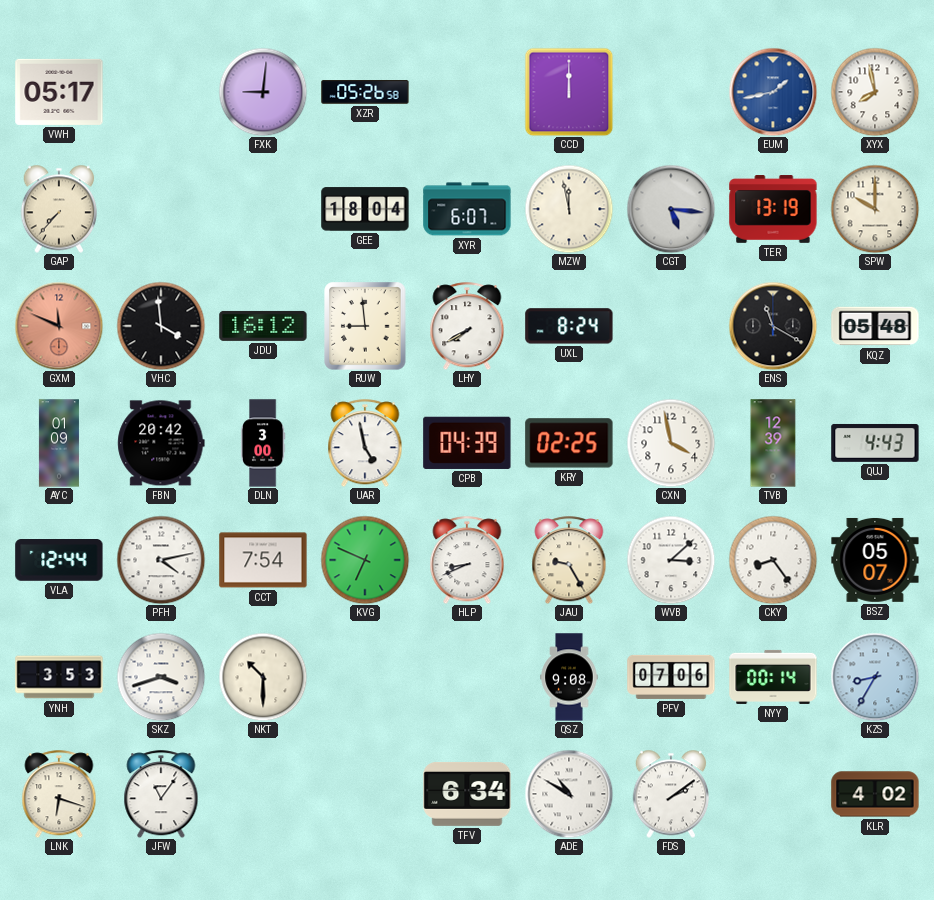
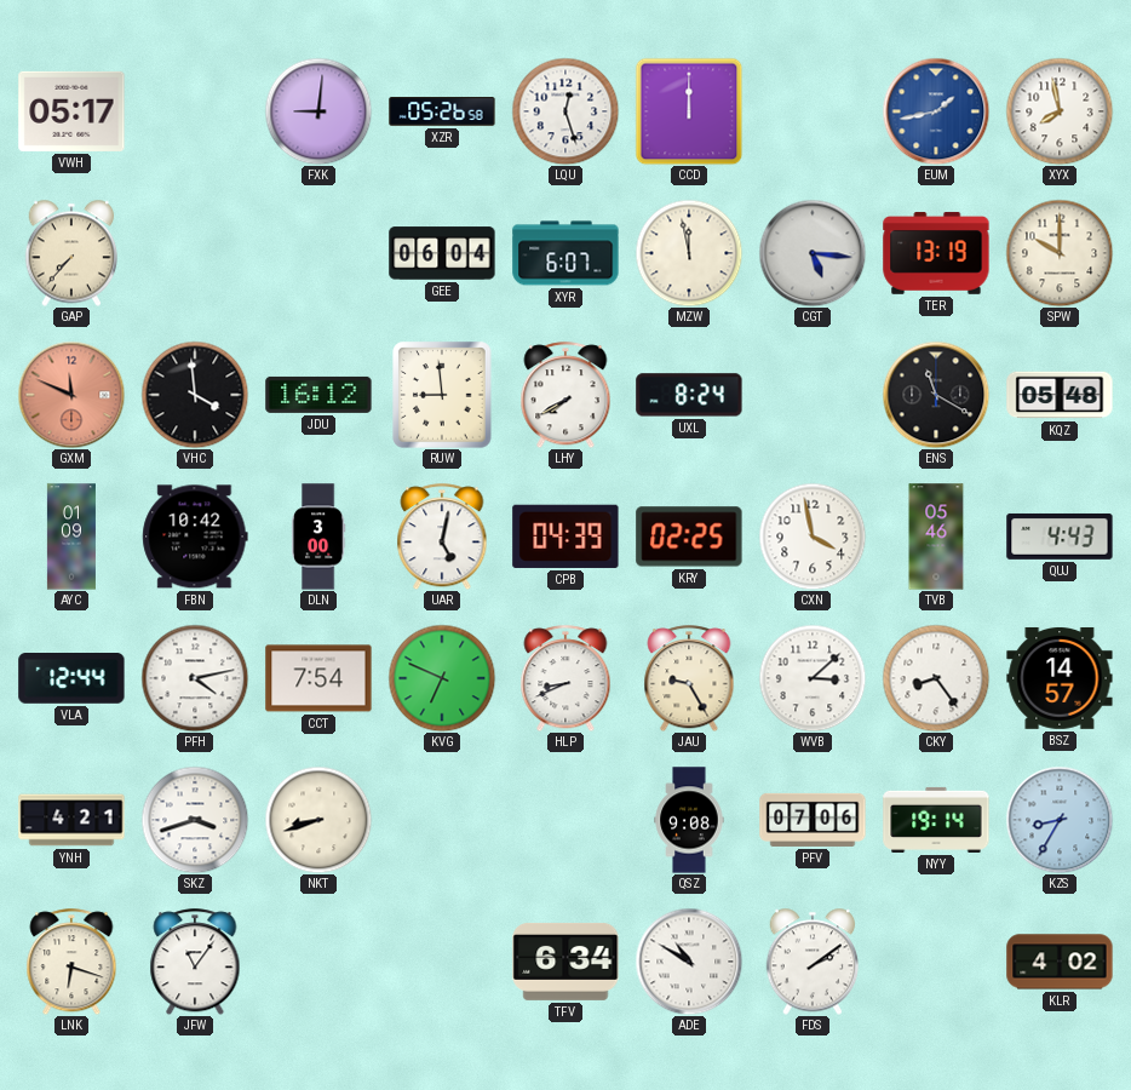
LQU: none -> 12:27 (565, 111)
GEE: 18:04 -> 06:04 (442, 253)
FBN: 20:42 -> 10:42 (195, 537)
UAR: 4:58 -> 5:02 (442, 537)
TVB: 12:39 -> 05:46 (936, 537)
BSZ: 05:07 -> 14:57 (1060, 678)
YNH: 3:53 -> 4:21 (71, 820)
NKT: 10:30 -> 8:42 (318, 820)
NYY: 00:14 -> 19:14 (936, 820)
